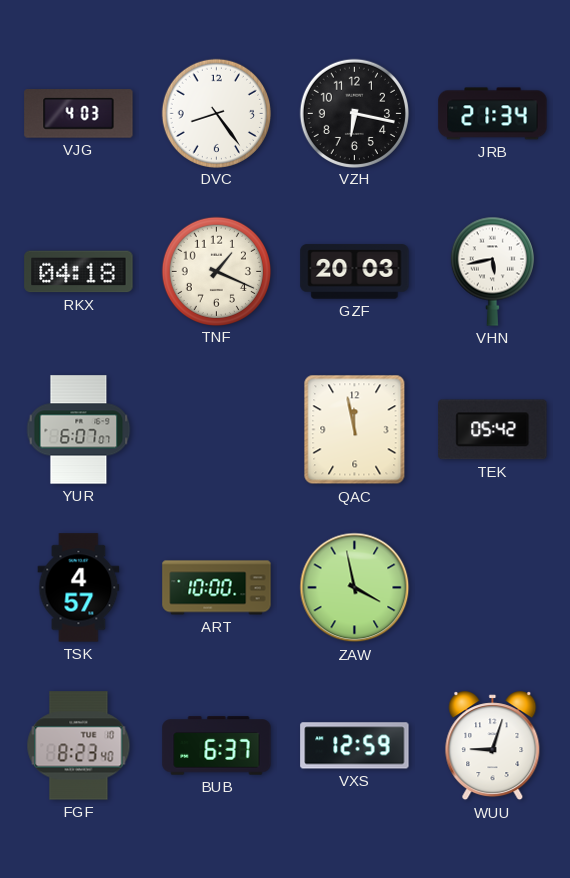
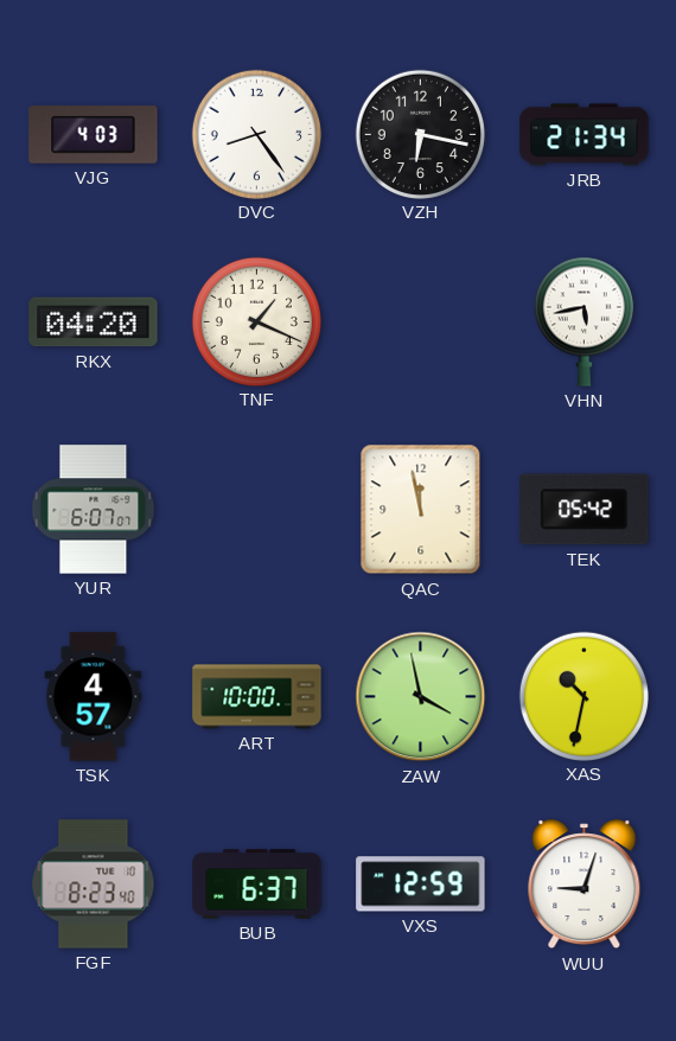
RKX: 04:18 -> 04:20 (94, 322)
GZF: 20:03 -> none (355, 272)
XAS: none -> 10:32 (583, 696)
